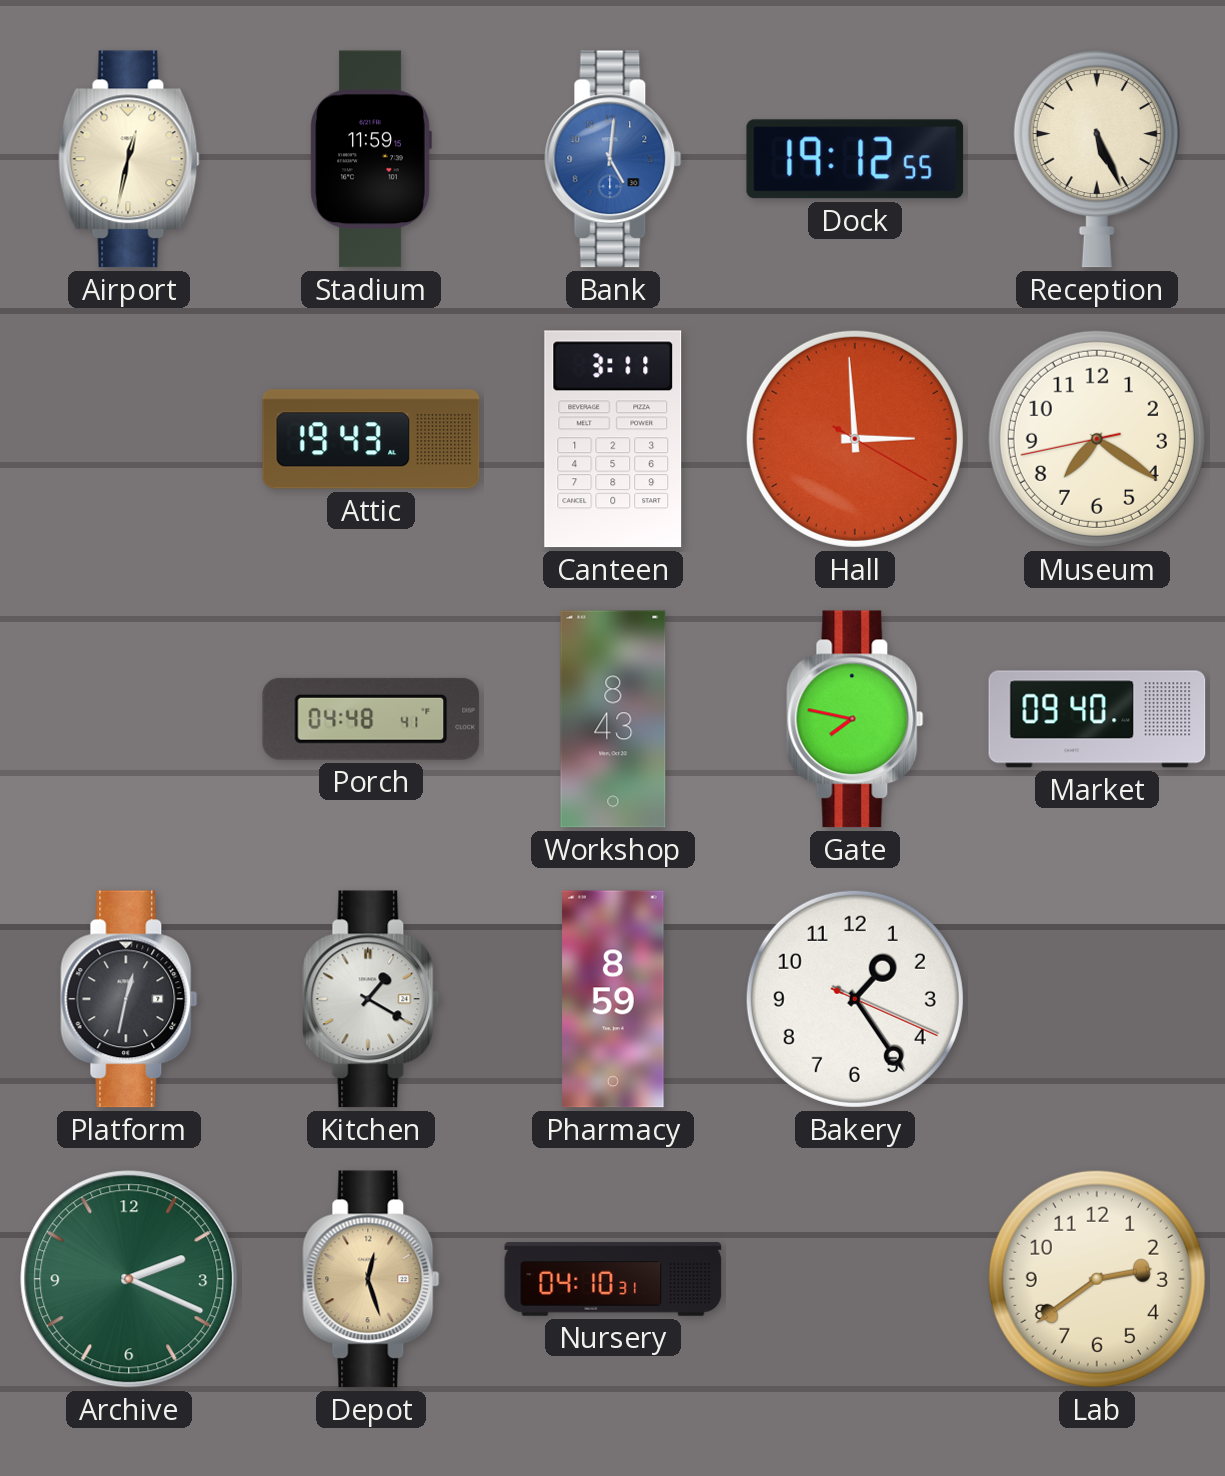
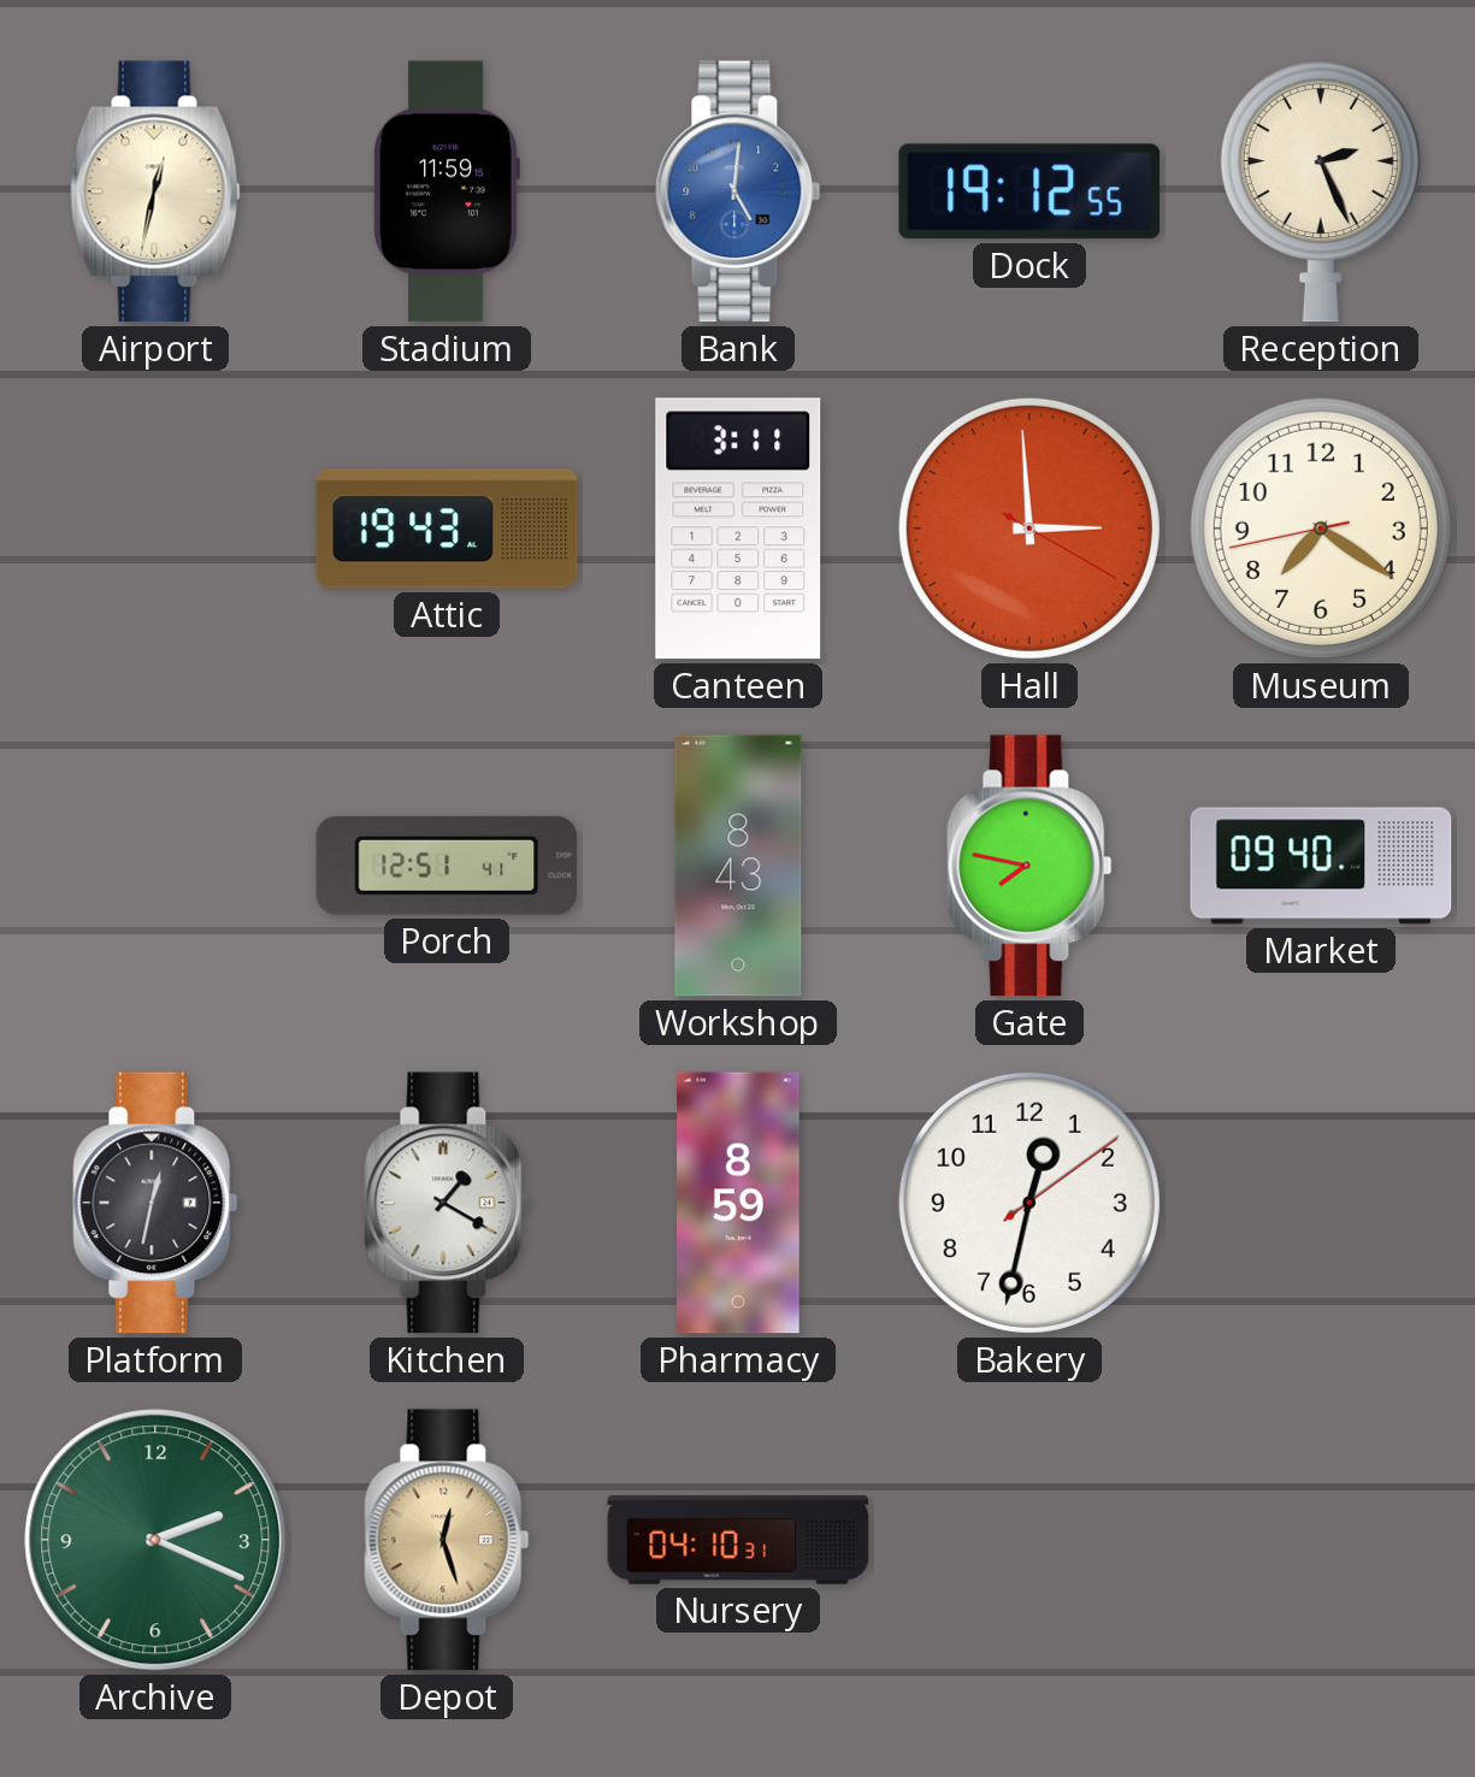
Reception: 5:26 -> 2:26 (1321, 191)
Porch: 04:48 -> 12:51 (447, 866)
Bakery: 1:24 -> 12:32 (1029, 1203)
Lab: 2:39 -> none (1097, 1279)
